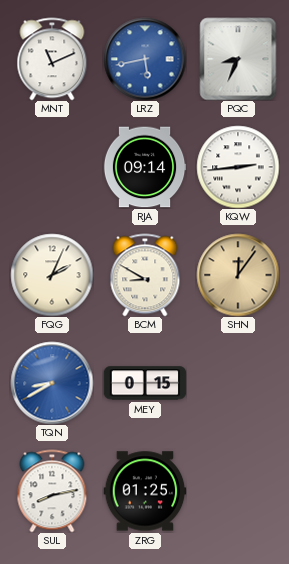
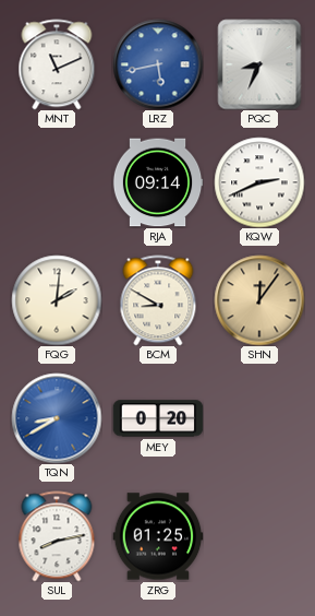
KQW: 2:44 -> 2:41 (259, 182)
FQG: 2:04 -> 2:01 (57, 300)
MEY: 0:15 -> 0:20 (158, 418)
